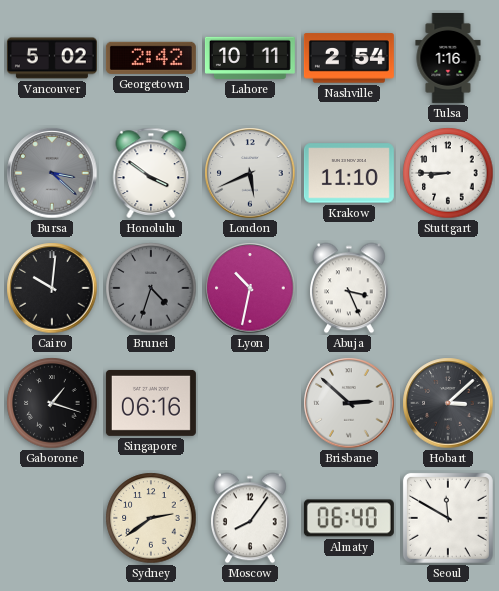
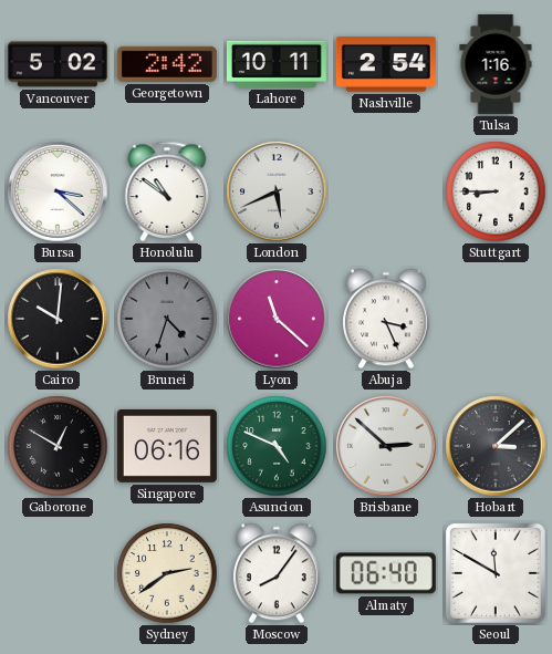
Bursa dial: grey -> white (58, 191)
Honolulu: 3:51 -> 10:51 (167, 191)
Krakow: 11:10 -> none (349, 173)
Lyon: 10:32 -> 11:22 (277, 319)
Gaborone: 1:18 -> 12:50 (58, 446)
Asuncion: none -> 4:49 (277, 446)
